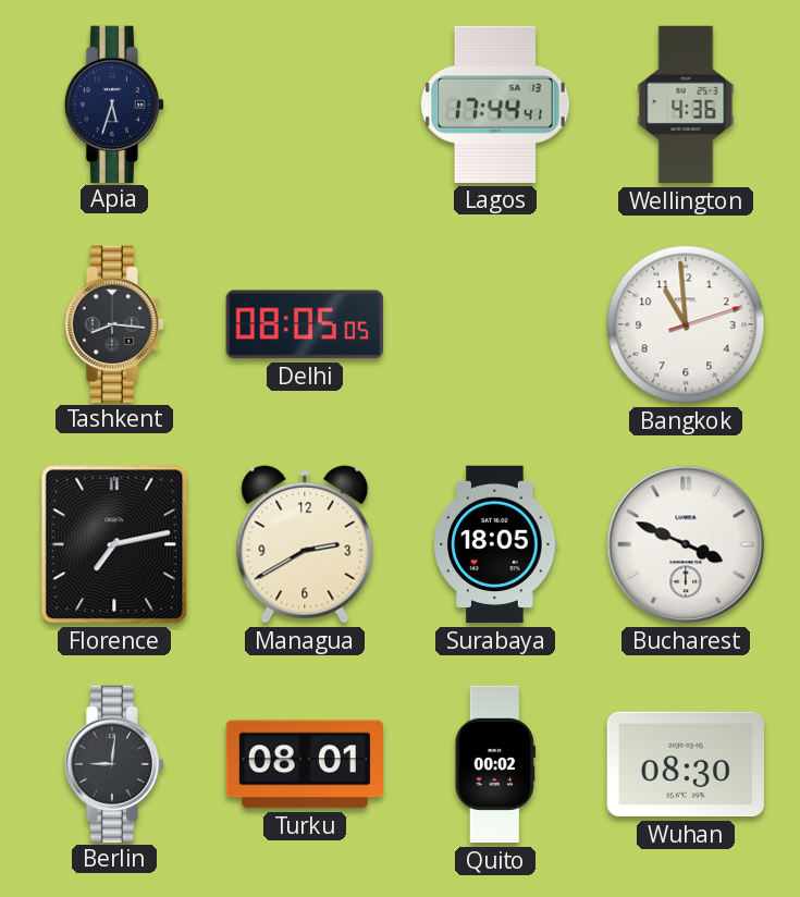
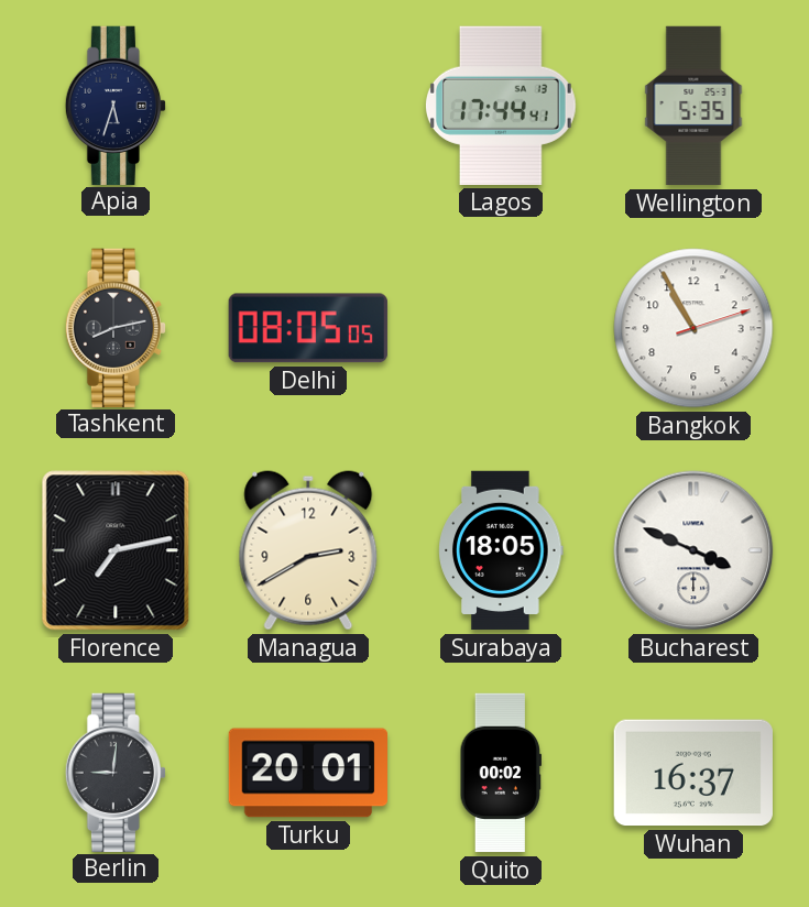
Wellington: 4:36 -> 5:35 (693, 106)
Tashkent: 8:16 -> 8:13 (116, 327)
Bangkok: 10:59 -> 10:55 (693, 328)
Turku: 08:01 -> 20:01 (307, 773)
Wuhan: 08:30 -> 16:37 (693, 773)
